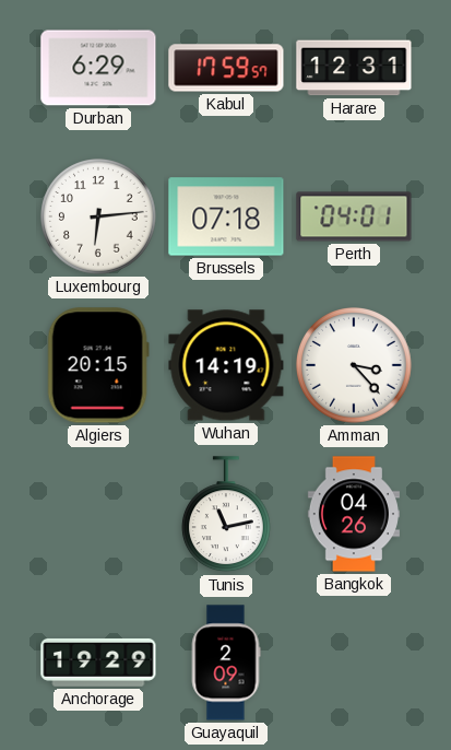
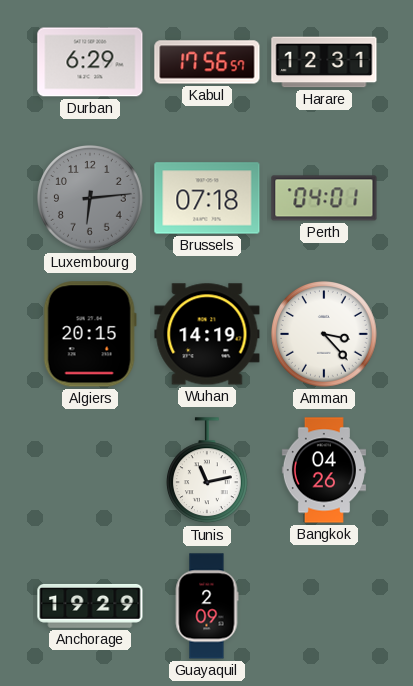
Kabul: 17:59 -> 17:56 (207, 62)
Luxembourg dial: white -> grey (91, 199)
